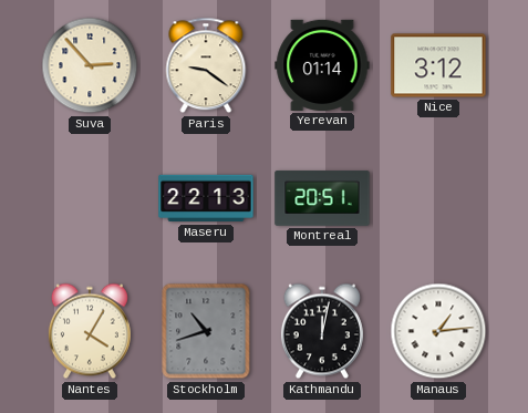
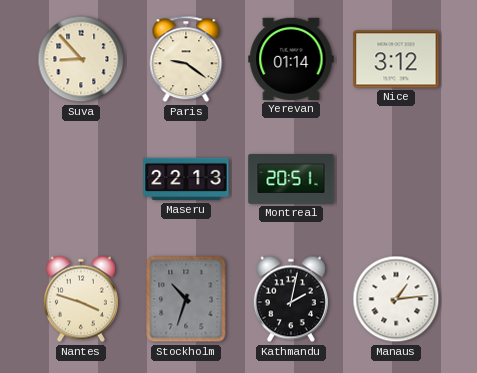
Suva: 2:53 -> 8:53 (81, 59)
Nantes: 4:05 -> 3:48 (81, 299)
Stockholm: 10:42 -> 10:33 (186, 299)
Kathmandu: 12:02 -> 2:02 (291, 299)
